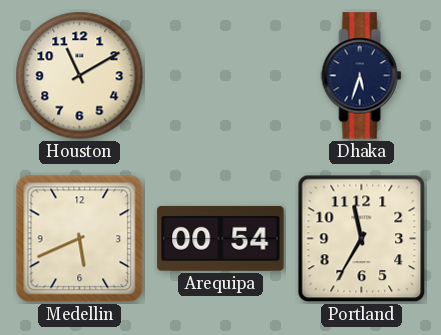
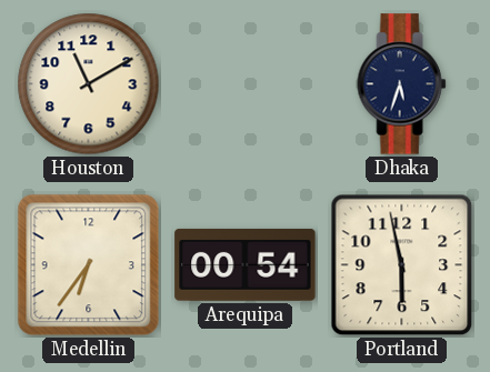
Medellin: 5:41 -> 6:36 (89, 265)
Portland: 11:35 -> 5:58 (402, 265)
